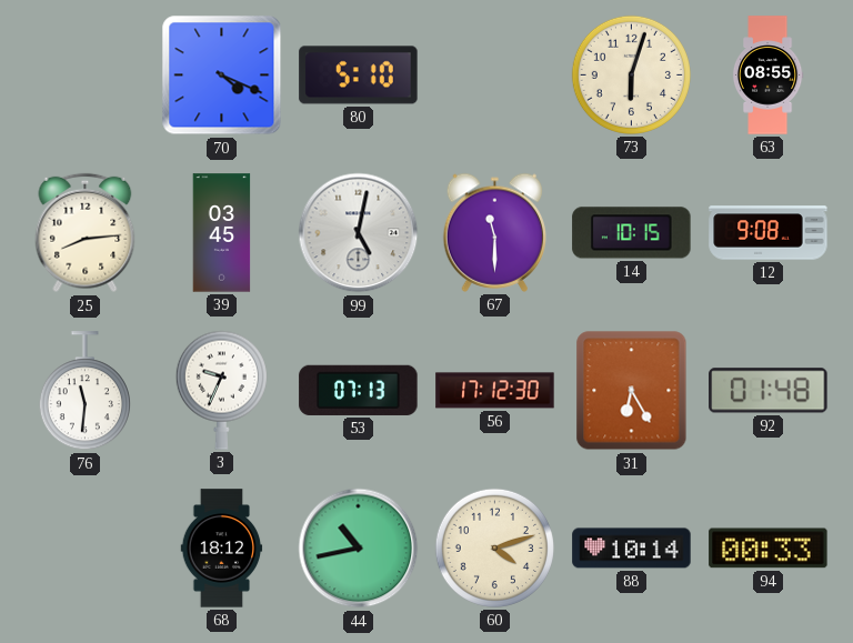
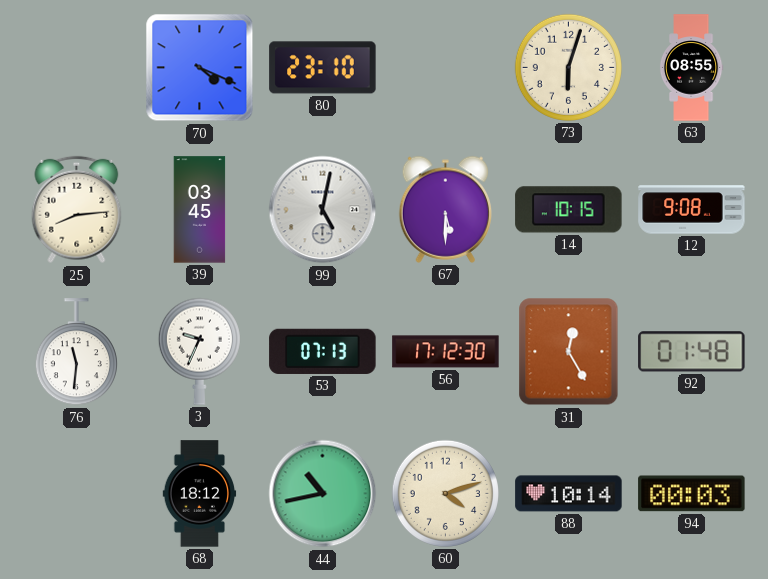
80: 5:10 -> 23:10 (323, 68)
67: 11:30 -> 5:30 (446, 209)
31: 6:25 -> 12:25 (569, 352)
94: 00:33 -> 00:03 (692, 494)
